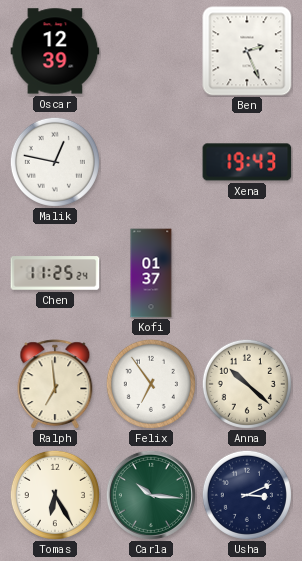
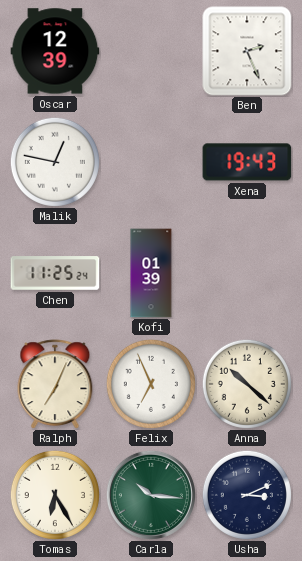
Kofi: 01:37 -> 01:39 (151, 273)
Ralph: 6:59 -> 7:04 (55, 384)
Felix: 6:54 -> 6:56 (151, 384)
